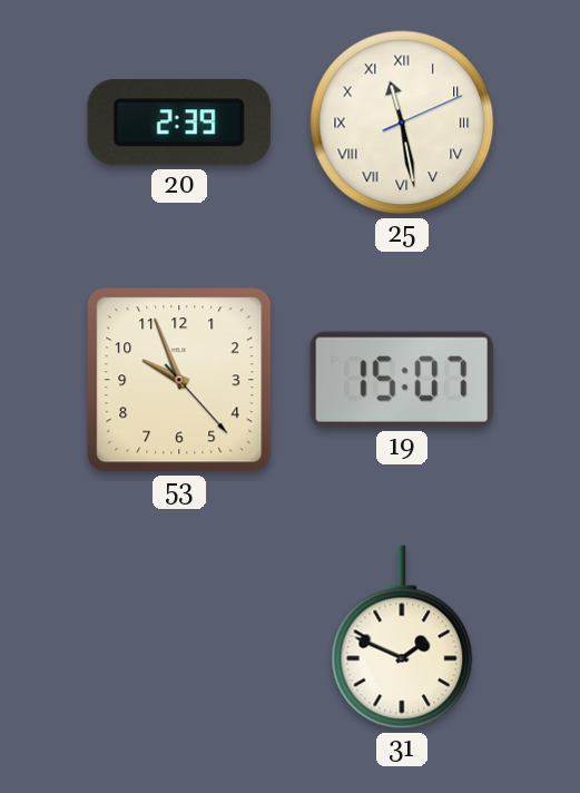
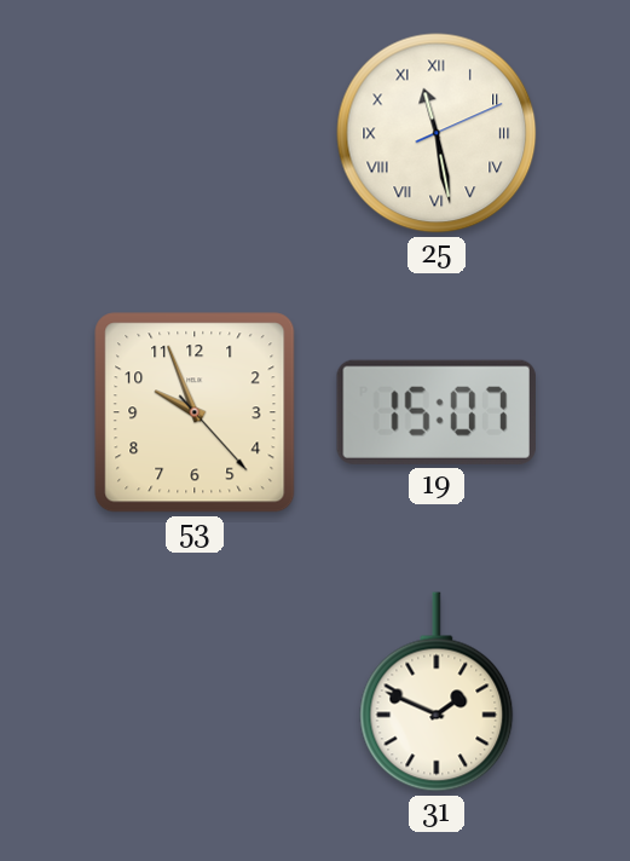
20: 2:39 -> none (179, 124)
